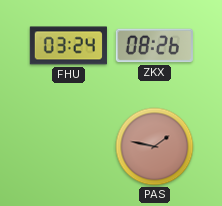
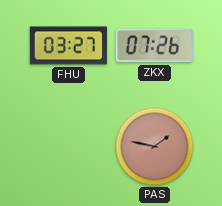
FHU: 03:24 -> 03:27 (68, 46)
ZKX: 08:26 -> 07:26 (154, 46)
